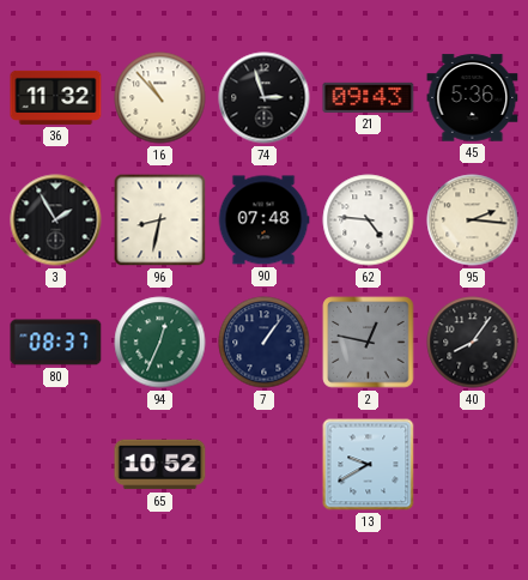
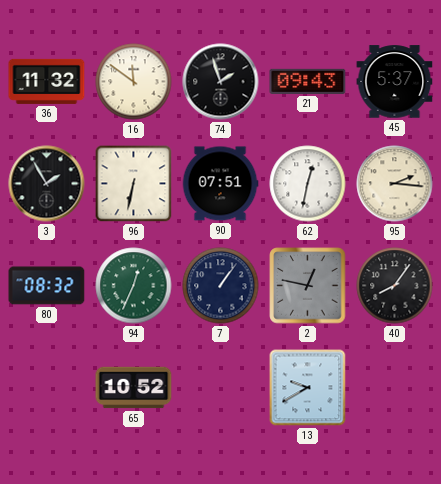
16: 10:53 -> 11:51 (134, 82)
74: 2:57 -> 1:57 (221, 82)
45: 5:36 -> 5:37 (395, 82)
96: 8:32 -> 6:32 (134, 184)
90: 07:48 -> 07:51 (220, 184)
62: 4:46 -> 12:32 (308, 184)
80: 08:37 -> 08:32 (47, 286)
